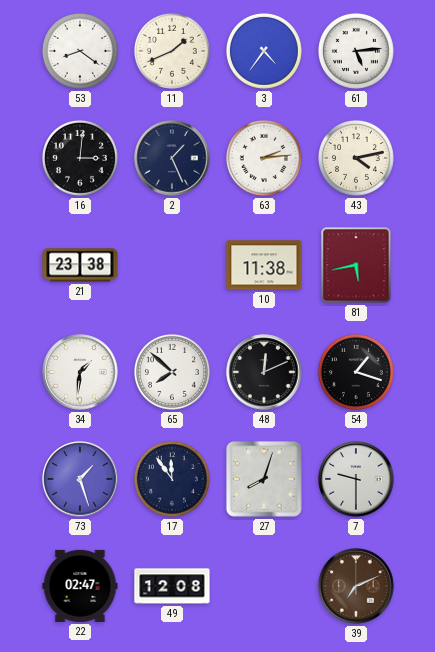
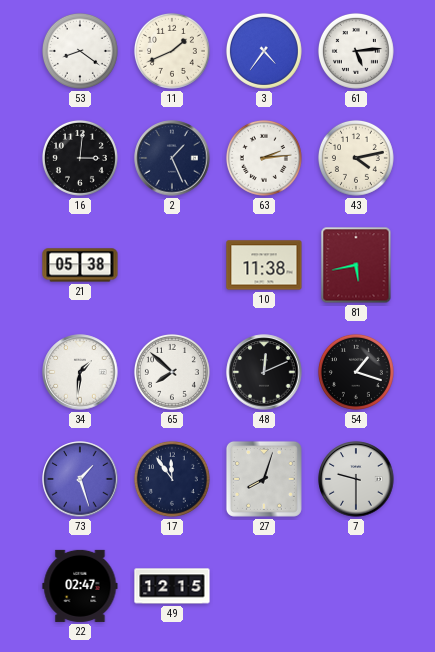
21: 23:38 -> 05:38 (80, 265)
49: 12:08 -> 12:15 (172, 586)
39: 7:11 -> none (356, 586)
